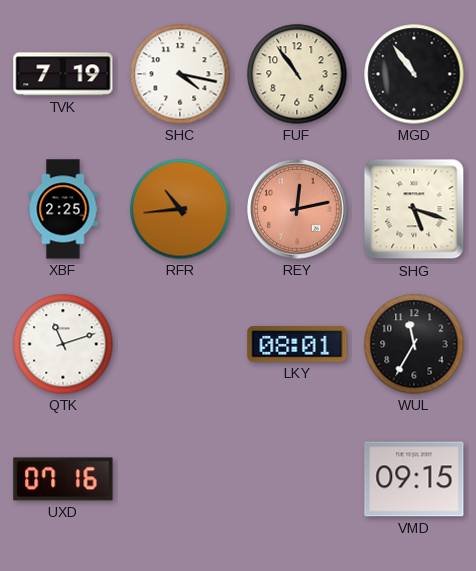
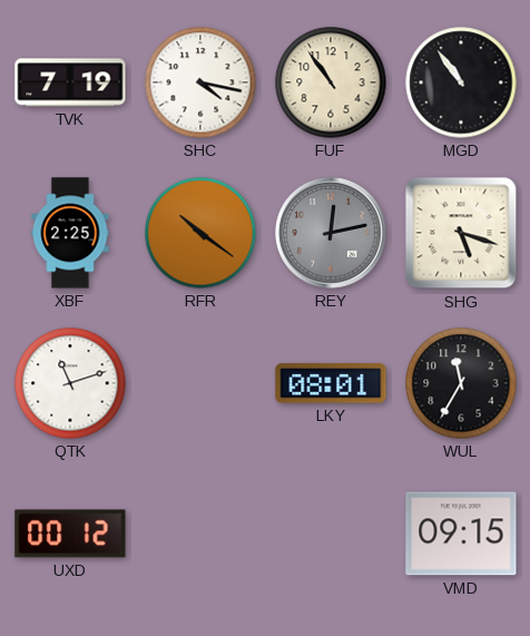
RFR: 10:44 -> 10:21 (200, 233)
REY dial: salmon -> grey (331, 233)
UXD: 07:16 -> 00:12 (70, 534)
